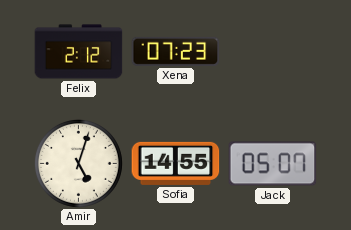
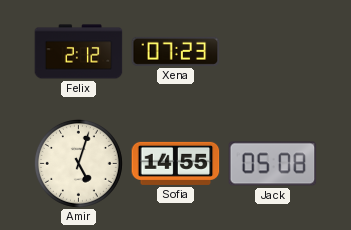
Jack: 05:07 -> 05:08 (273, 164)
